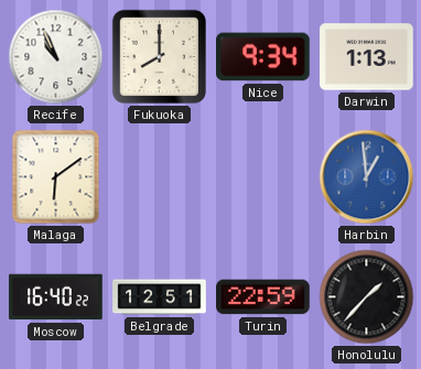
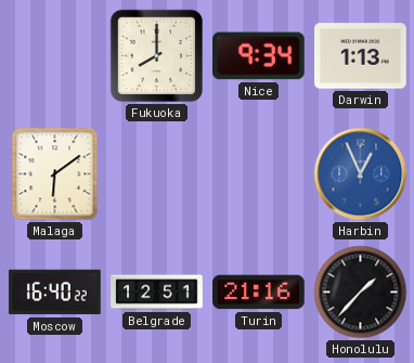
Recife: 10:56 -> none (56, 57)
Harbin: 12:59 -> 12:56 (361, 174)
Turin: 22:59 -> 21:16 (259, 293)
